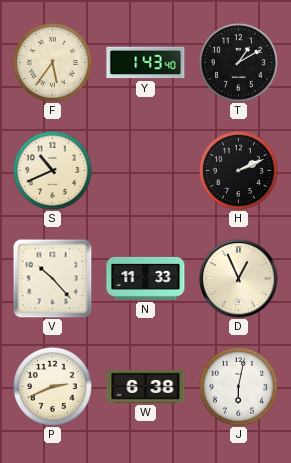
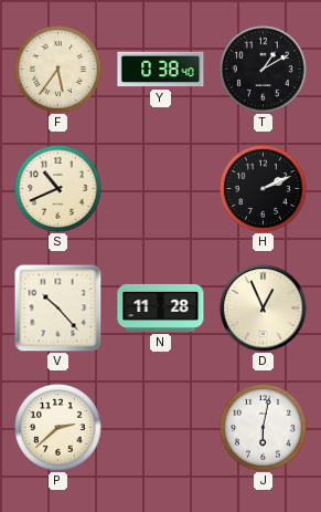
Y: 1:43 -> 0:38 (161, 70)
N: 11:33 -> 11:28 (161, 307)
P: 2:41 -> 2:38 (57, 427)
W: 6:38 -> none (146, 386)
